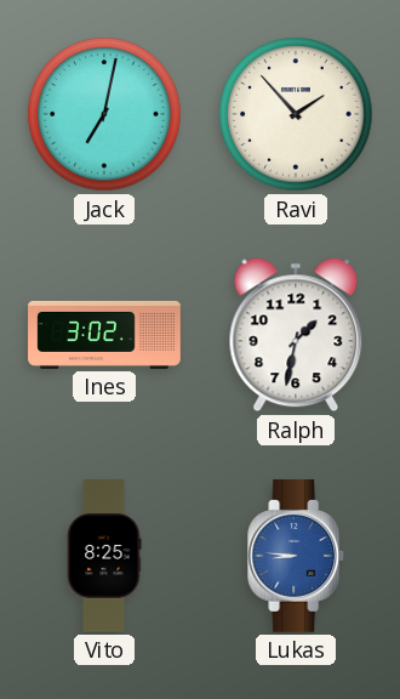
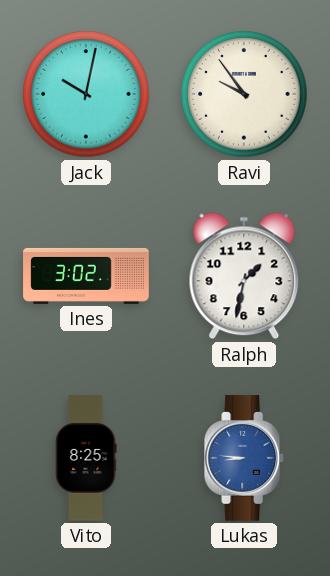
Jack: 7:02 -> 10:02 (86, 94)
Ravi: 1:53 -> 9:54 (244, 94)
